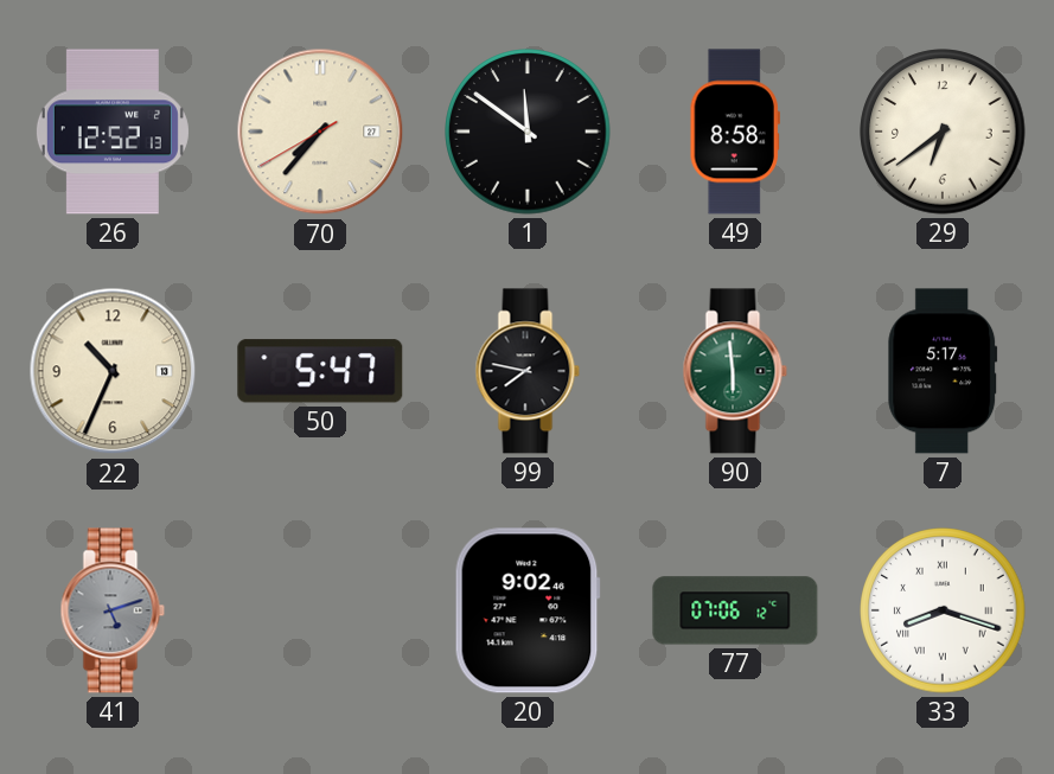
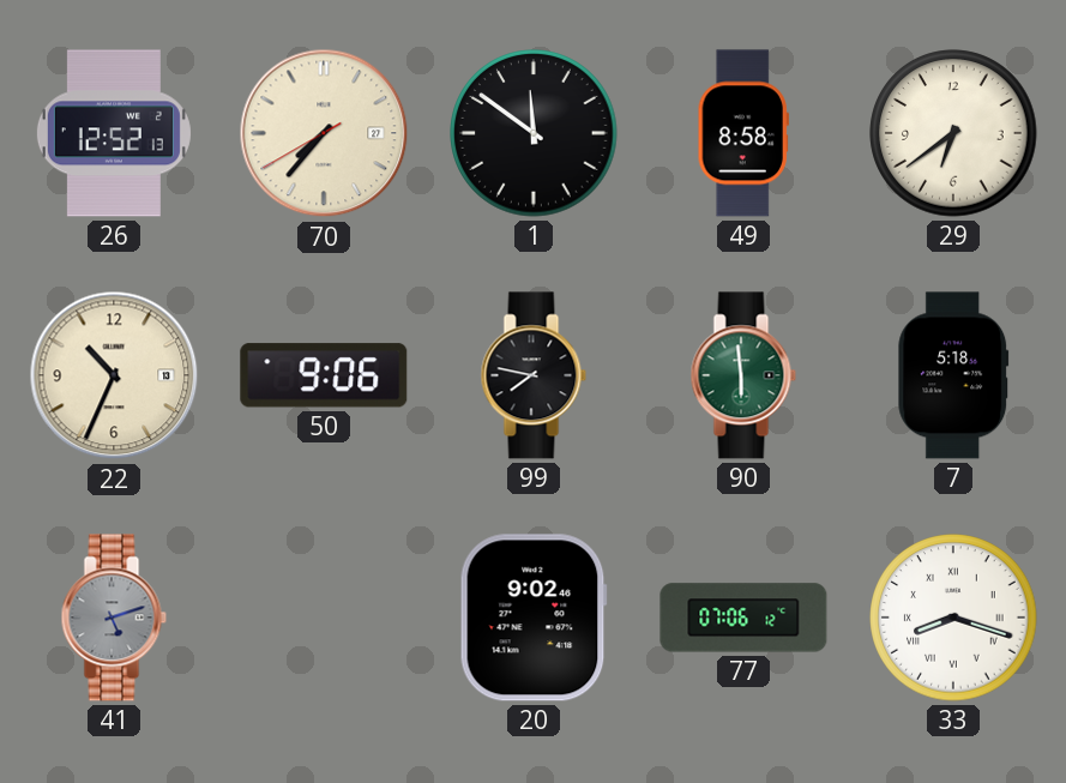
50: 5:47 -> 9:06 (324, 375)
7: 5:17 -> 5:18 (953, 375)
